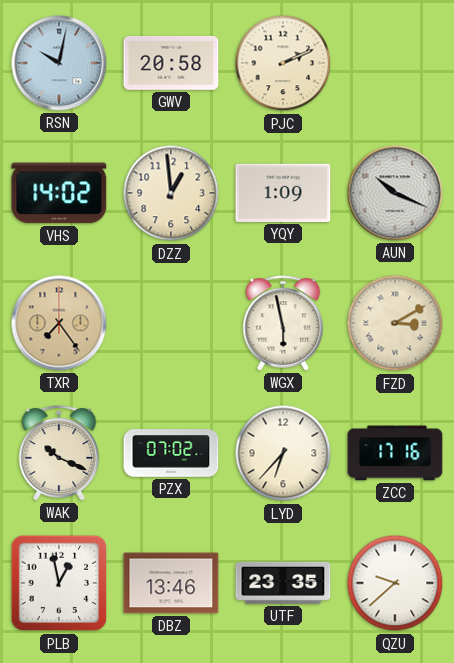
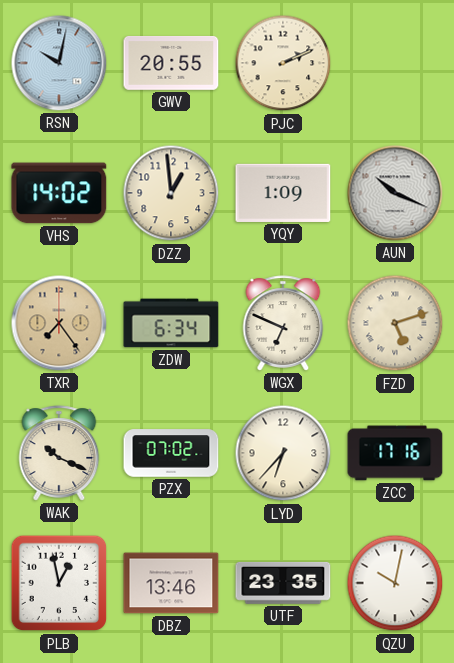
GWV: 20:58 -> 20:55 (171, 63)
ZDW: none -> 6:34 (171, 323)
WGX: 5:58 -> 6:49 (283, 323)
FZD: 3:10 -> 5:12 (395, 323)
QZU: 9:38 -> 10:02 (395, 583)
